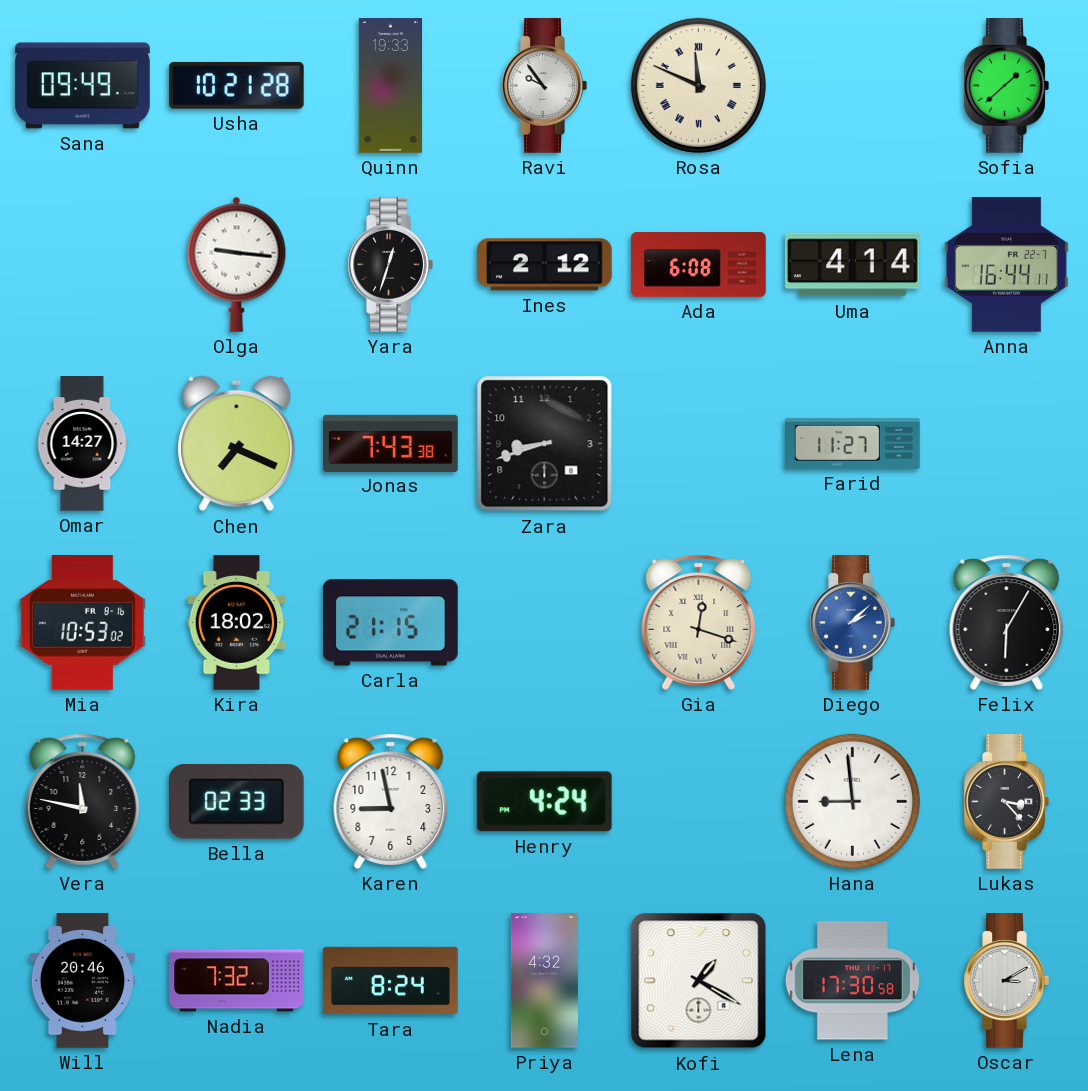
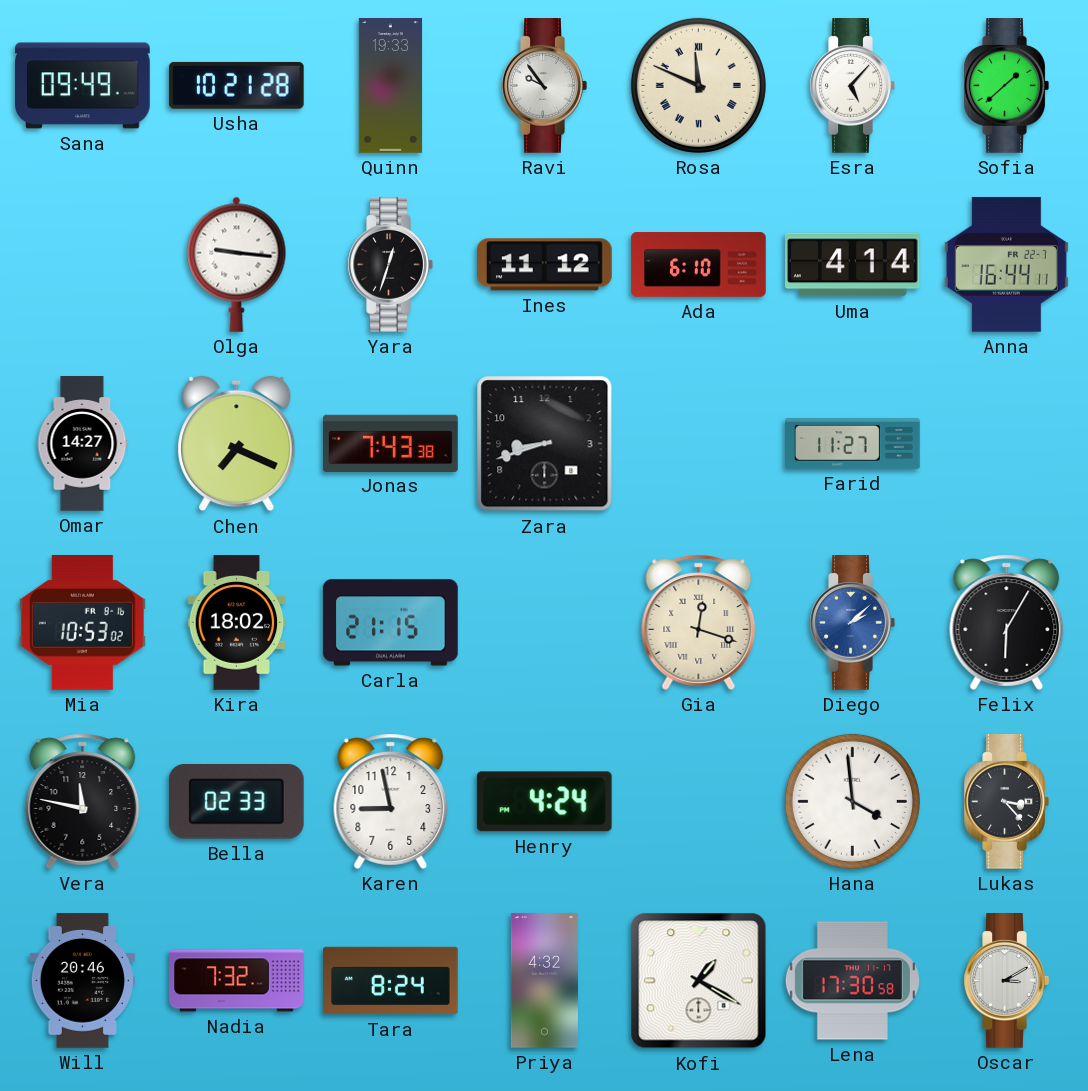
Esra: none -> 5:07 (852, 86)
Ines: 2:12 -> 11:12 (545, 265)
Ada: 6:08 -> 6:10 (699, 265)
Hana: 8:59 -> 3:59 (852, 801)
